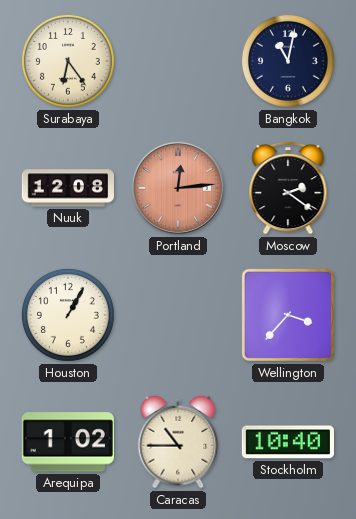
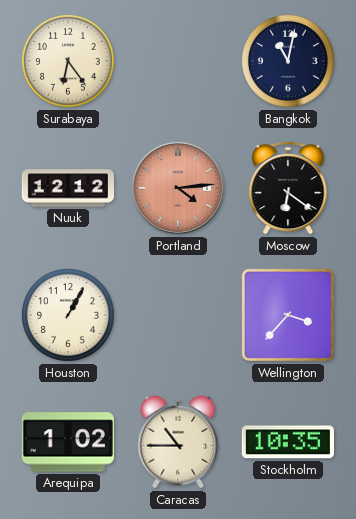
Nuuk: 12:08 -> 12:12 (67, 188)
Portland: 12:14 -> 4:14 (178, 188)
Moscow: 2:21 -> 6:21 (288, 188)
Stockholm: 10:40 -> 10:35 (288, 442)
